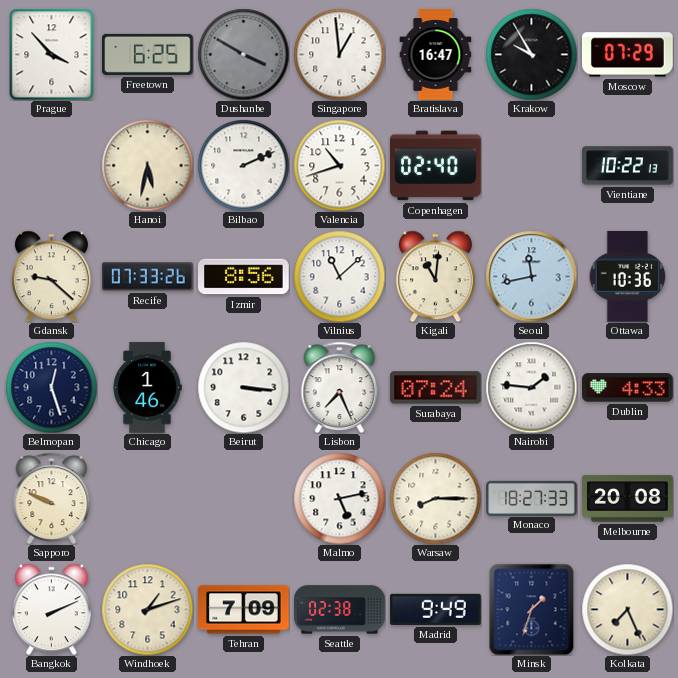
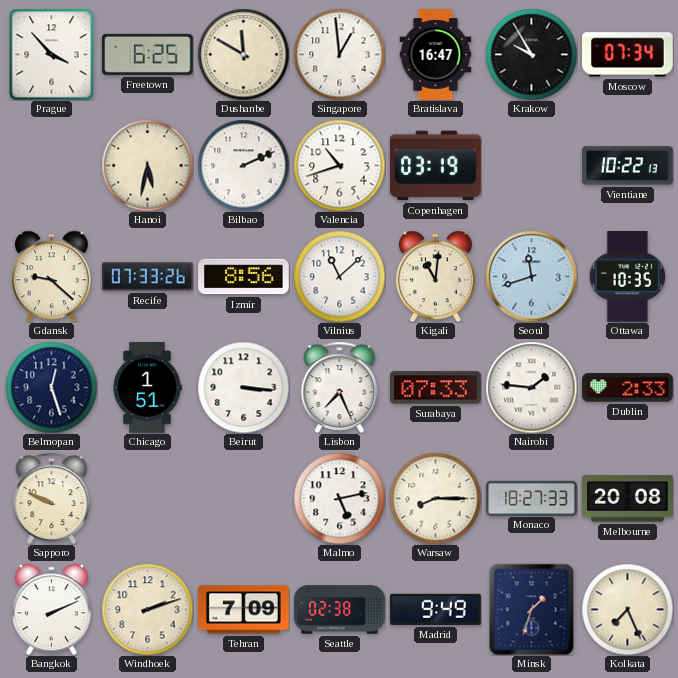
Dushanbe: 3:50 -> 11:50 (243, 54)
Dushanbe dial: grey -> cream (243, 54)
Moscow: 07:29 -> 07:34 (628, 55)
Copenhagen: 02:40 -> 03:19 (436, 166)
Seoul: 11:43 -> 11:42 (531, 276)
Ottawa: 10:36 -> 10:35 (628, 277)
Chicago: 1:46 -> 1:51 (147, 388)
Surabaya: 07:24 -> 07:33 (436, 388)
Dublin: 4:33 -> 2:33 (628, 388)
Windhoek: 1:12 -> 2:12 (147, 609)
